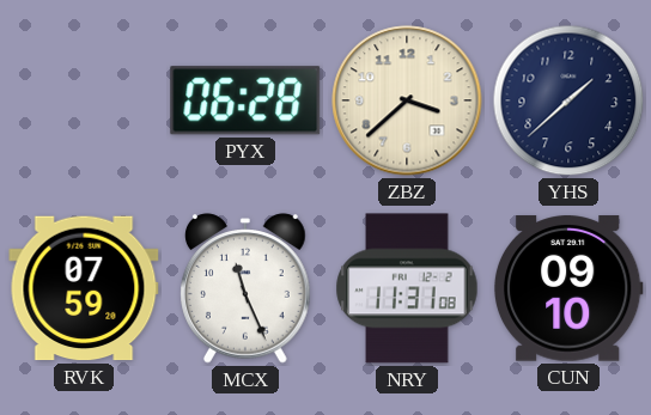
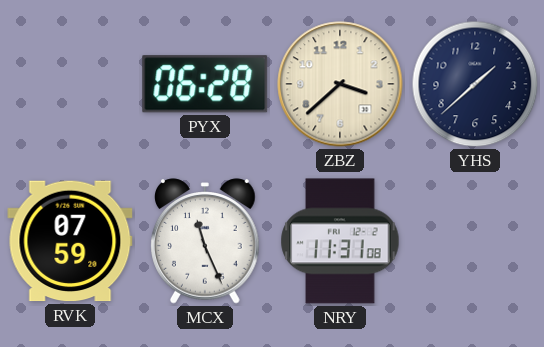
CUN: 09:10 -> none (568, 288)
